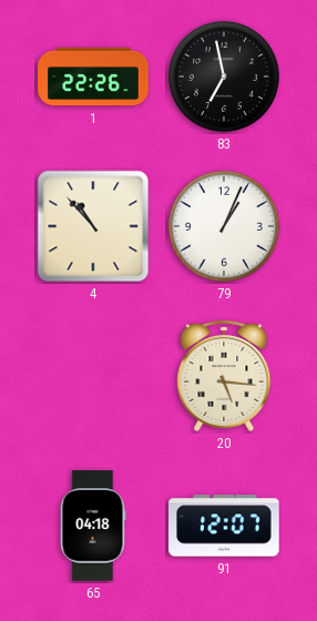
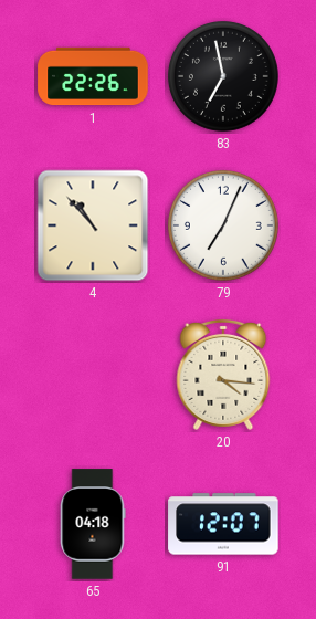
79: 1:04 -> 7:04 (223, 225)
20: 5:16 -> 4:16 (223, 375)
